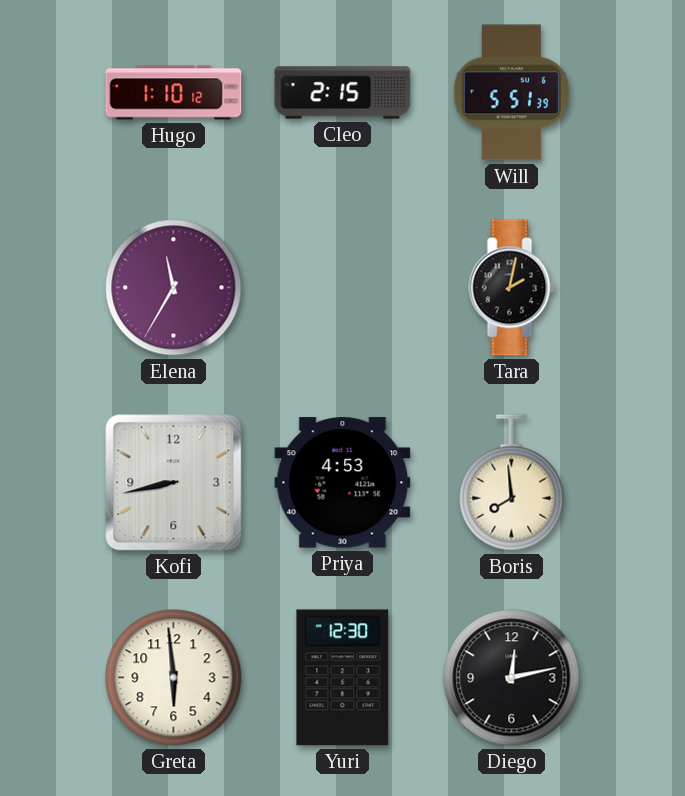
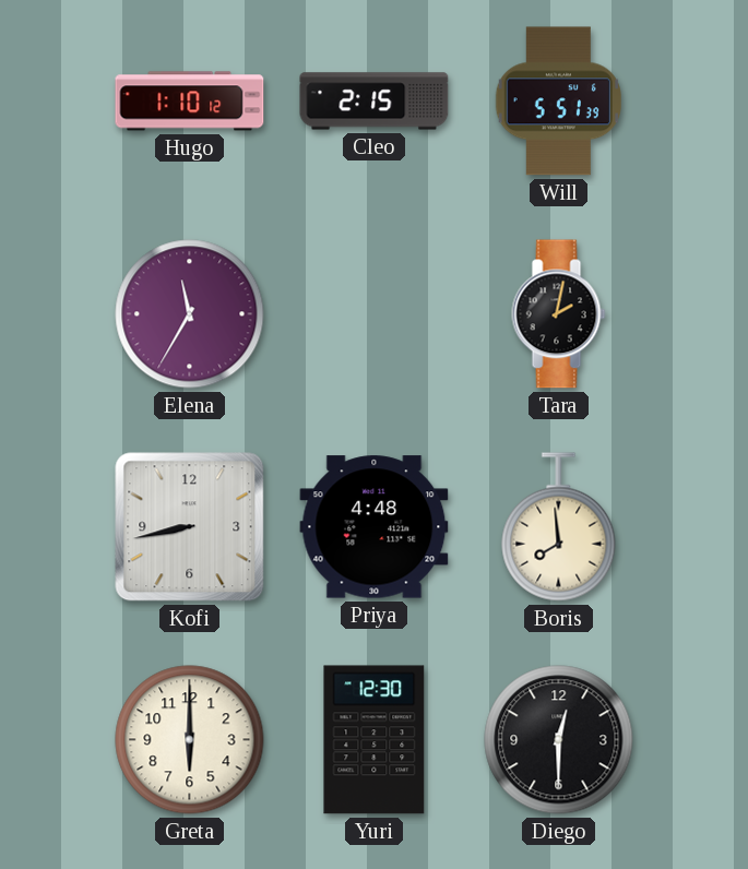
Priya: 4:53 -> 4:48 (375, 527)
Greta: 5:59 -> 6:00 (190, 740)
Diego: 12:13 -> 12:30 (559, 740)
